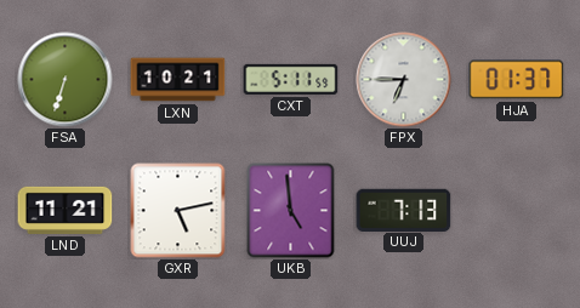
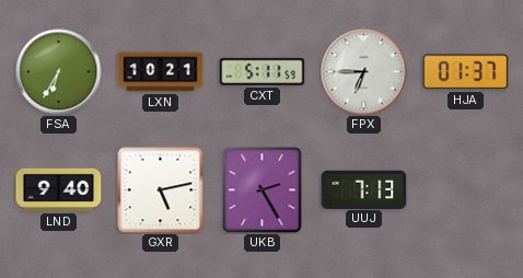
FSA: 6:33 -> 6:35 (59, 72)
LND: 11:21 -> 9:40 (59, 189)
UKB: 4:59 -> 2:25 (263, 190)
